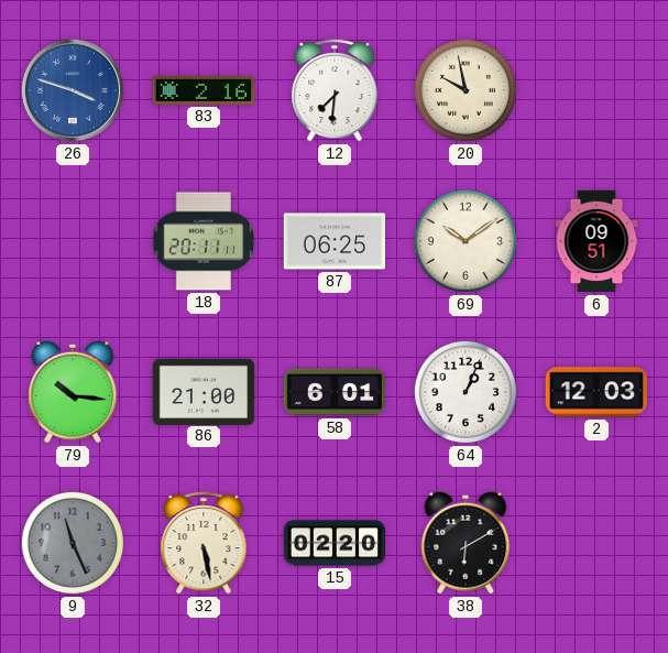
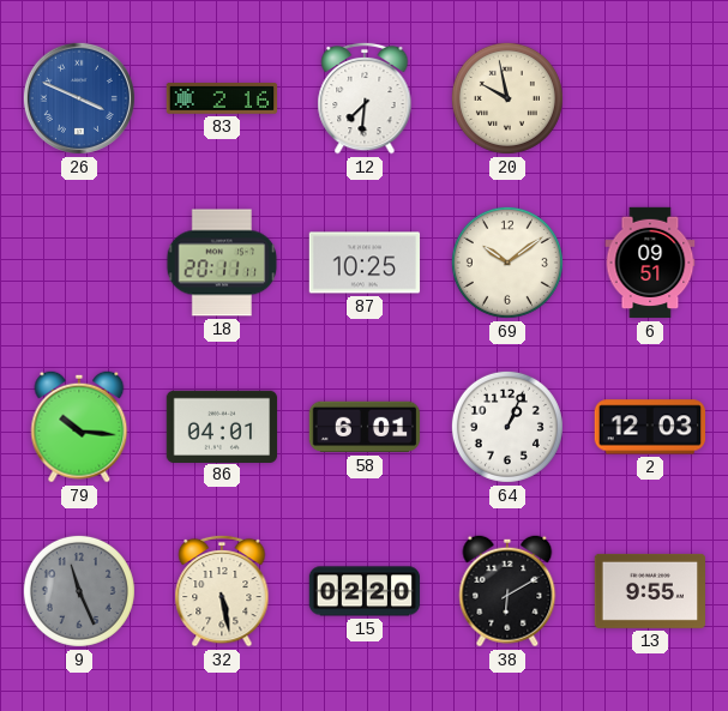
26: 3:48 -> 3:49 (79, 98)
87: 06:25 -> 10:25 (365, 263)
86: 21:00 -> 04:01 (222, 426)
13: none -> 9:55 (650, 591)
